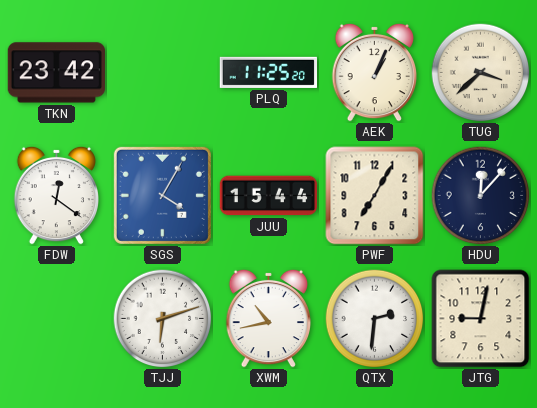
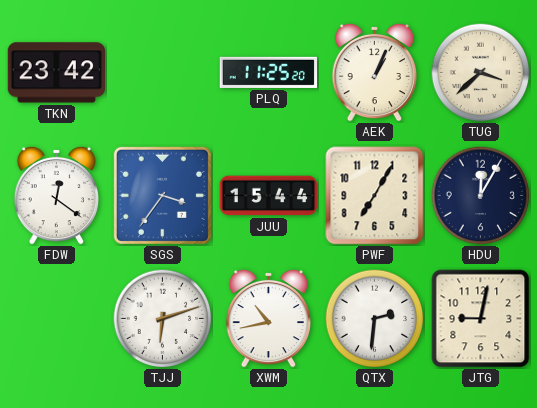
SGS: 4:05 -> 3:36 (162, 195)
HDU: 12:07 -> 12:05 (481, 196)
